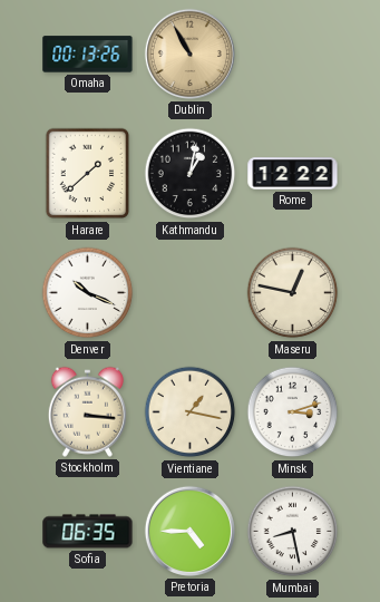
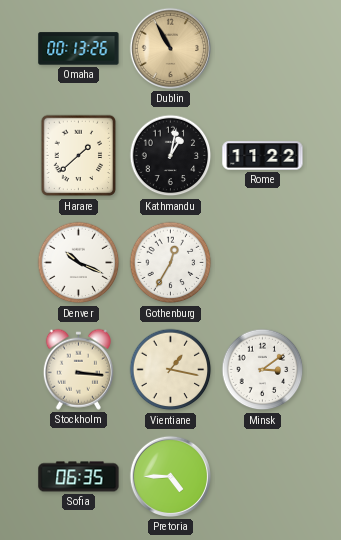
Rome: 12:22 -> 11:22 (263, 156)
Gothenburg: none -> 12:35 (171, 263)
Maseru: 12:47 -> none (293, 293)
Minsk: 3:12 -> 3:09 (263, 370)
Mumbai: 8:28 -> none (293, 532)
